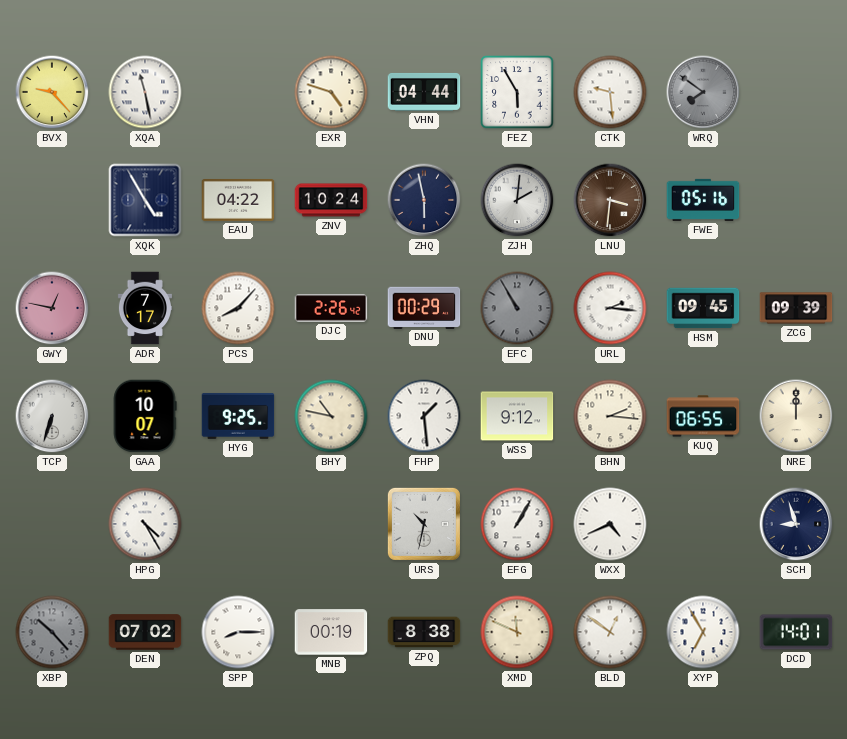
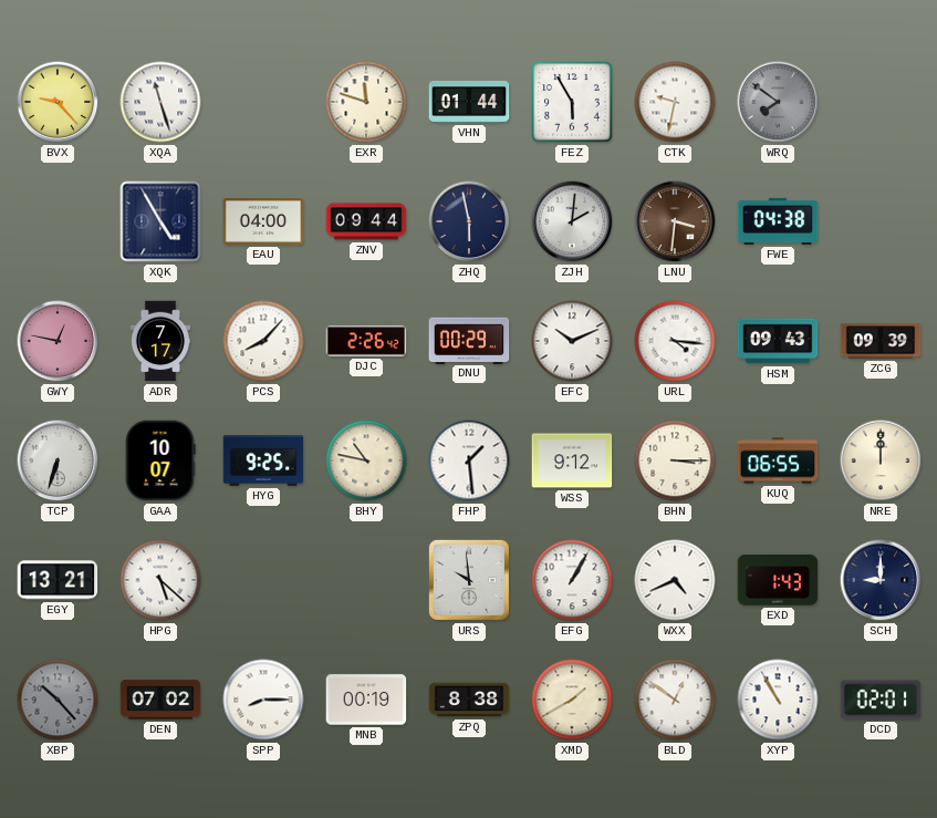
XQA: 11:28 -> 11:27 (160, 102)
EXR: 4:48 -> 11:48 (366, 102)
VHN: 04:44 -> 01:44 (469, 102)
CTK: 9:29 -> 9:32 (675, 102)
EAU: 04:22 -> 04:00 (263, 221)
ZNV: 10:24 -> 09:44 (366, 221)
FWE: 05:16 -> 04:38 (778, 221)
EFC: 10:55 -> 10:11 (572, 341)
EFC dial: grey -> white (572, 341)
URL: 2:16 -> 4:16 (675, 341)
HSM: 09:45 -> 09:43 (778, 341)
BHN: 2:16 -> 3:15 (675, 460)
EGY: none -> 13:21 (58, 580)
HPG: 4:25 -> 5:22 (160, 580)
URS: 10:32 -> 9:59 (469, 580)
EXD: none -> 1:43 (778, 581)
SCH: 8:57 -> 9:00 (881, 580)
XMD: 11:49 -> 1:40 (572, 700)
XYP: 6:55 -> 10:55 (778, 700)
DCD: 14:01 -> 02:01 (881, 700)
